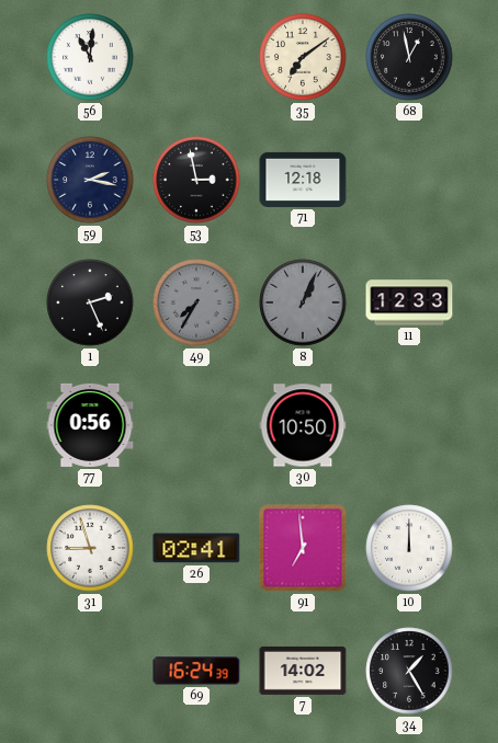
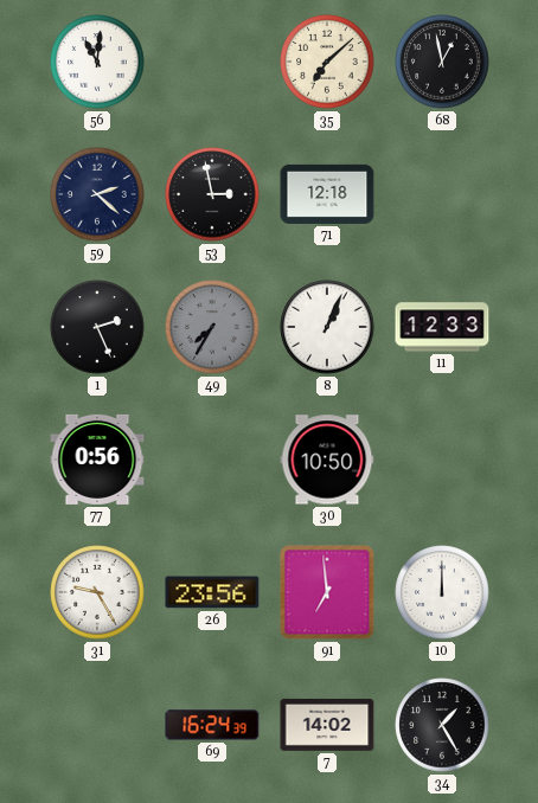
35: 7:09 -> 7:08 (327, 62)
59: 2:17 -> 2:22 (97, 194)
8 dial: grey -> white (327, 327)
31: 8:57 -> 9:25 (97, 592)
26: 02:41 -> 23:56 (212, 592)
